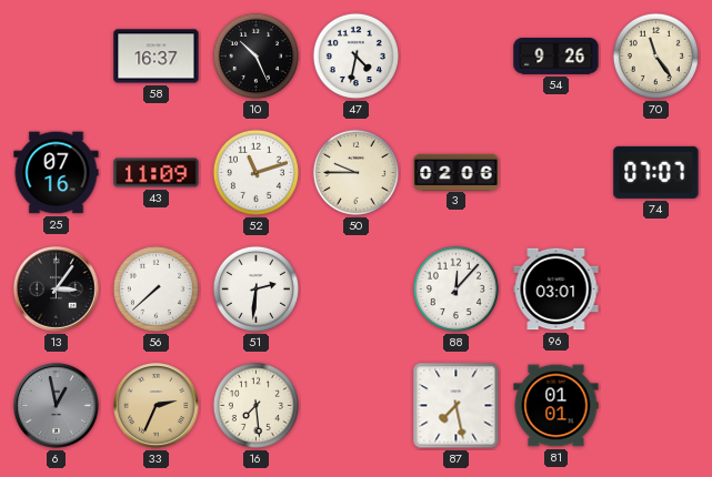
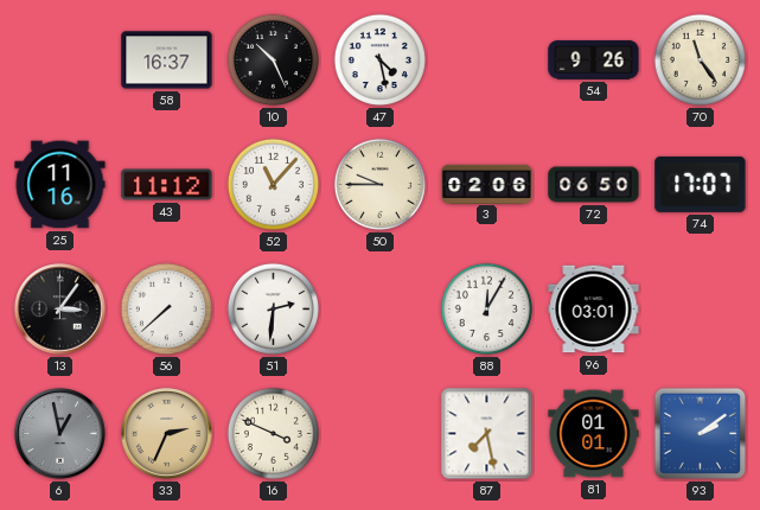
47: 4:32 -> 4:28 (379, 59)
25: 07:16 -> 11:16 (60, 185)
43: 11:09 -> 11:12 (167, 185)
52: 11:12 -> 11:07 (273, 184)
72: none -> 06:50 (594, 185)
74: 07:07 -> 17:07 (701, 184)
88: 12:07 -> 12:05 (486, 308)
16: 7:29 -> 3:49 (273, 433)
93: none -> 2:09 (701, 434)
